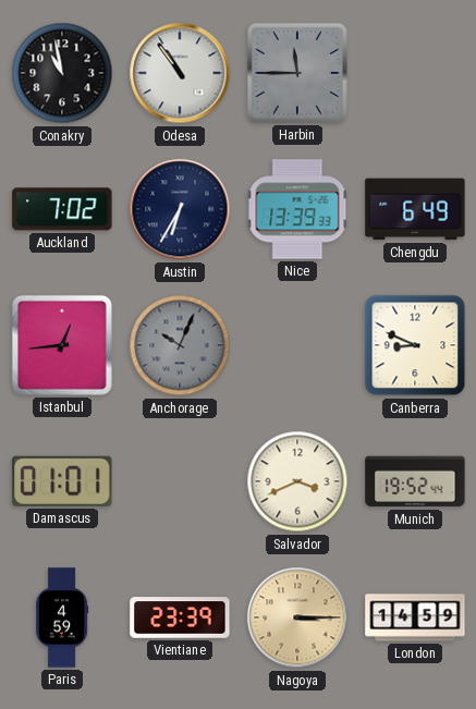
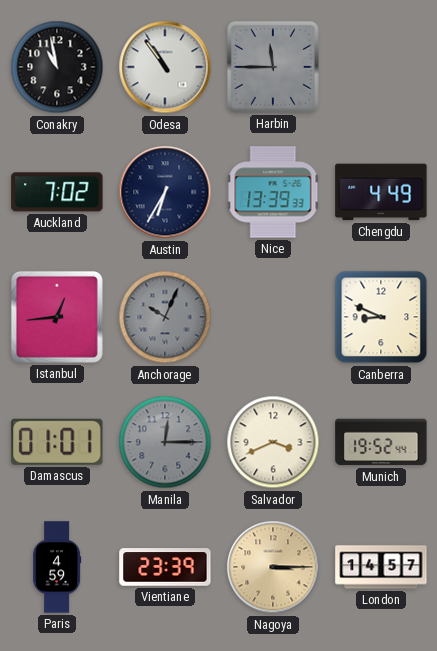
Chengdu: 6:49 -> 4:49 (381, 192)
Manila: none -> 12:15 (165, 442)
London: 14:59 -> 14:57 (381, 567)
